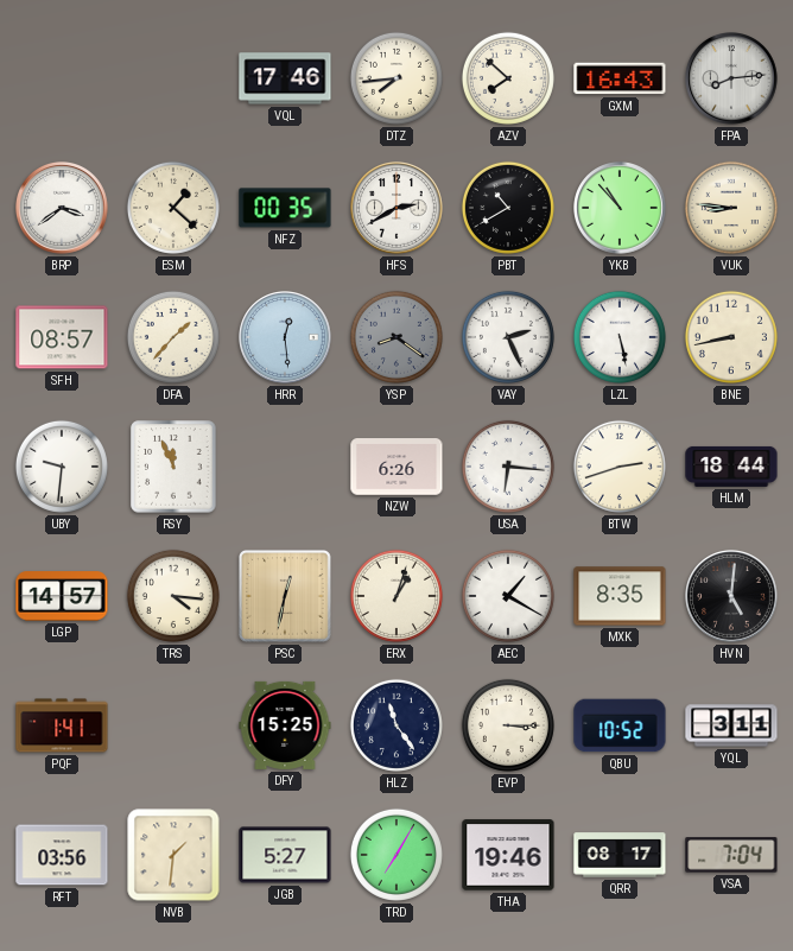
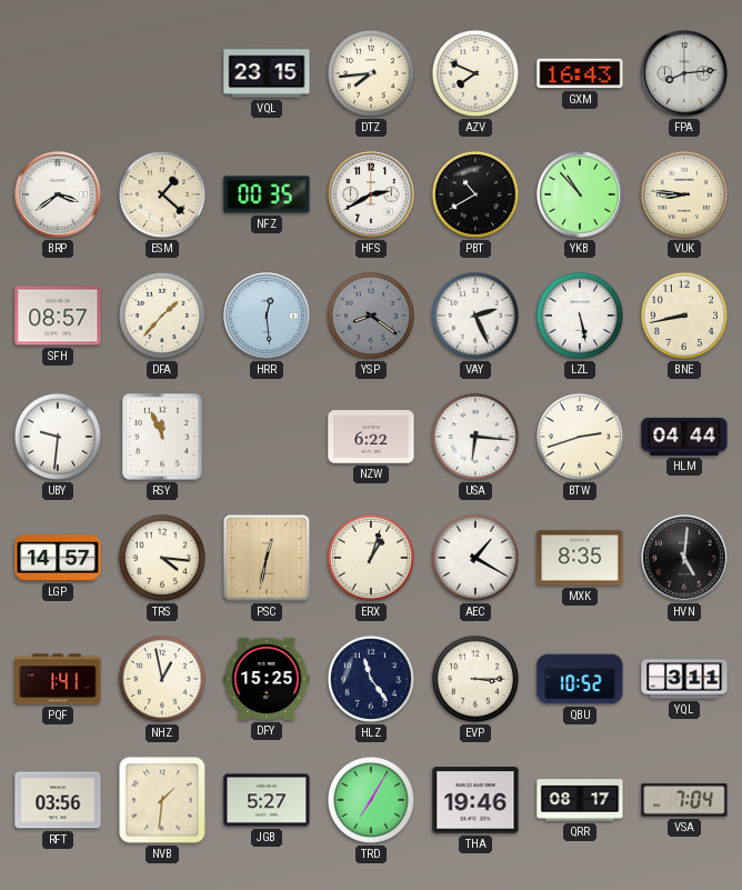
VQL: 17:46 -> 23:15 (267, 73)
AZV: 7:52 -> 7:49 (475, 73)
NZW: 6:26 -> 6:22 (371, 437)
HLM: 18:44 -> 04:44 (684, 437)
NHZ: none -> 12:58 (162, 679)
